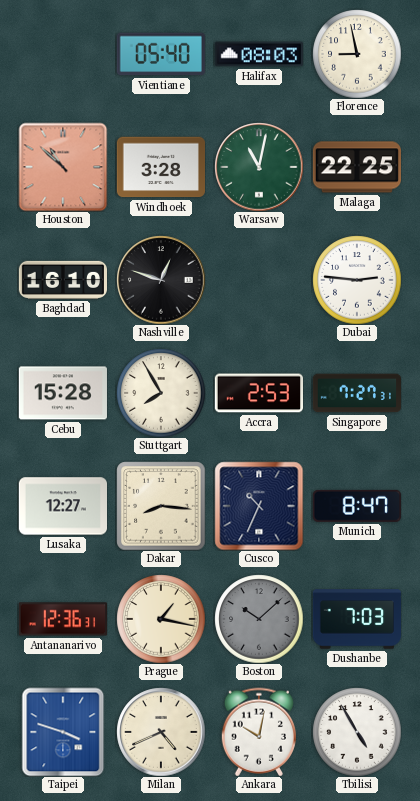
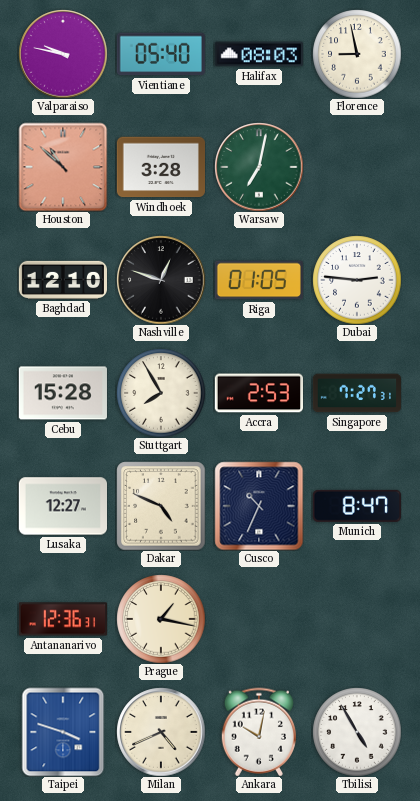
Valparaiso: none -> 9:47 (63, 54)
Warsaw: 11:02 -> 7:02 (259, 167)
Malaga: 22:25 -> none (356, 167)
Baghdad: 16:10 -> 12:10 (62, 280)
Riga: none -> 01:05 (258, 280)
Dakar: 8:16 -> 4:49 (161, 506)
Boston: 10:08 -> none (259, 619)
Dushanbe: 7:03 -> none (356, 619)
